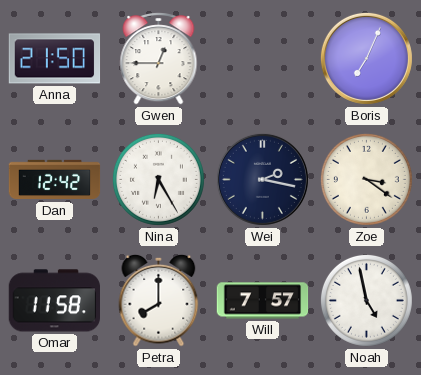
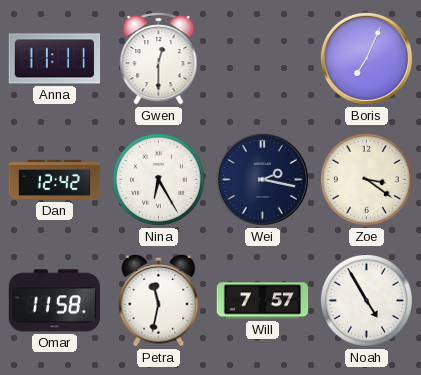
Anna: 21:50 -> 11:11 (55, 59)
Gwen: 12:45 -> 12:30 (159, 59)
Petra: 8:00 -> 11:32 (159, 300)
Noah: 4:58 -> 4:55 (366, 300)
